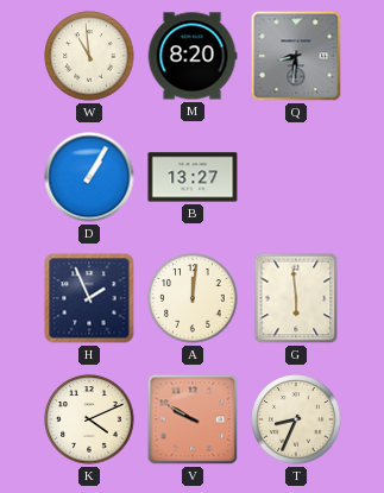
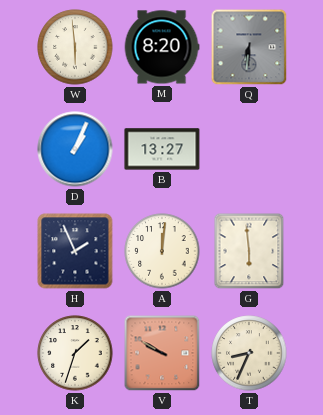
W: 10:59 -> 5:59 (75, 47)
Q: 8:31 -> 6:31 (249, 47)
D: 1:05 -> 1:04 (75, 149)
K: 4:11 -> 1:33 (75, 353)
